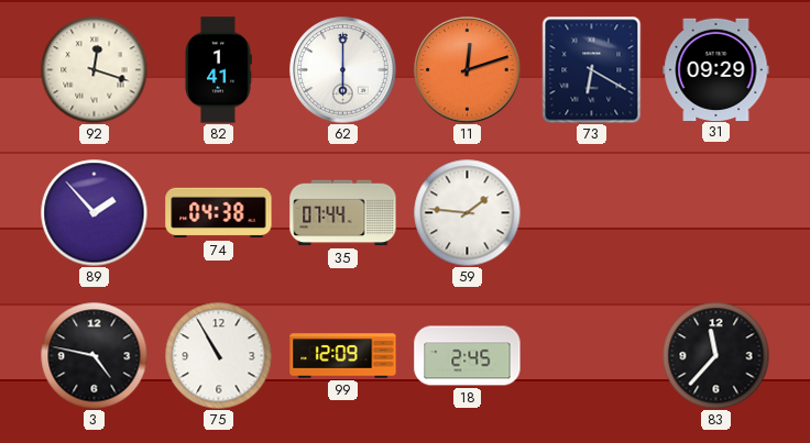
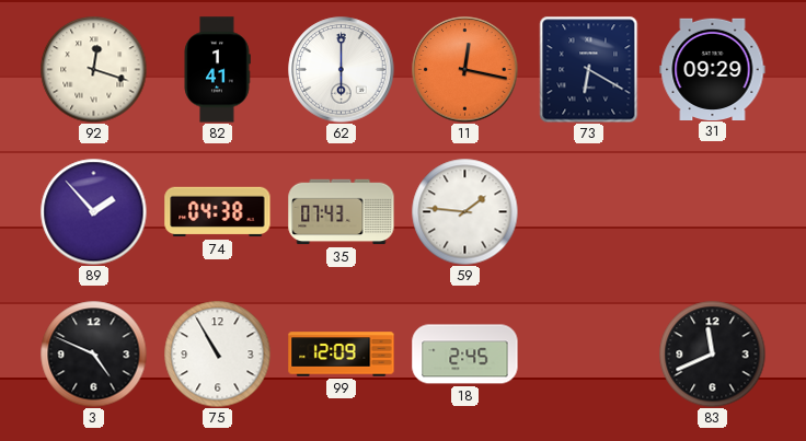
11: 12:12 -> 12:17 (465, 70)
35: 07:44 -> 07:43 (342, 212)
3: 4:47 -> 4:49 (93, 353)
83: 11:37 -> 11:41 (712, 353)
